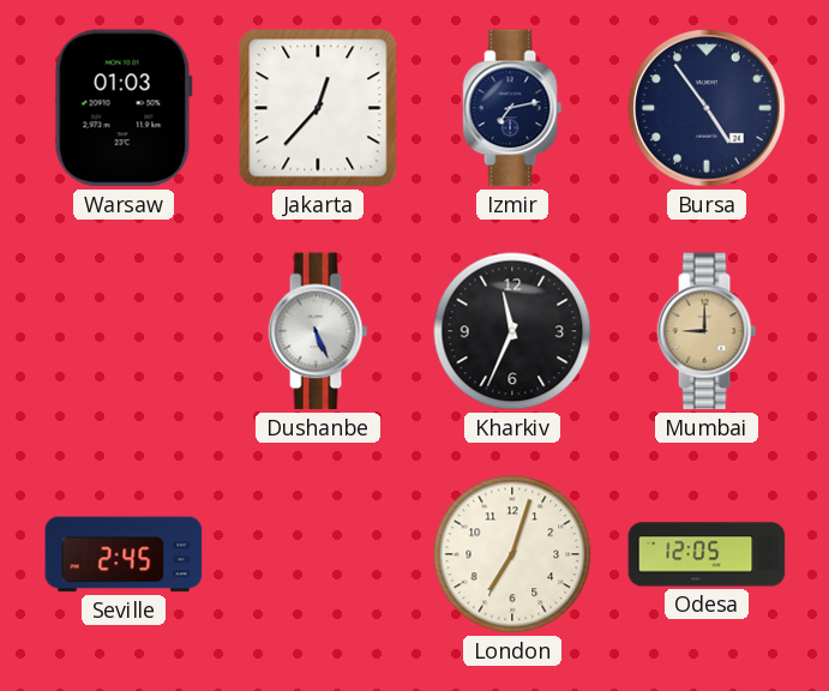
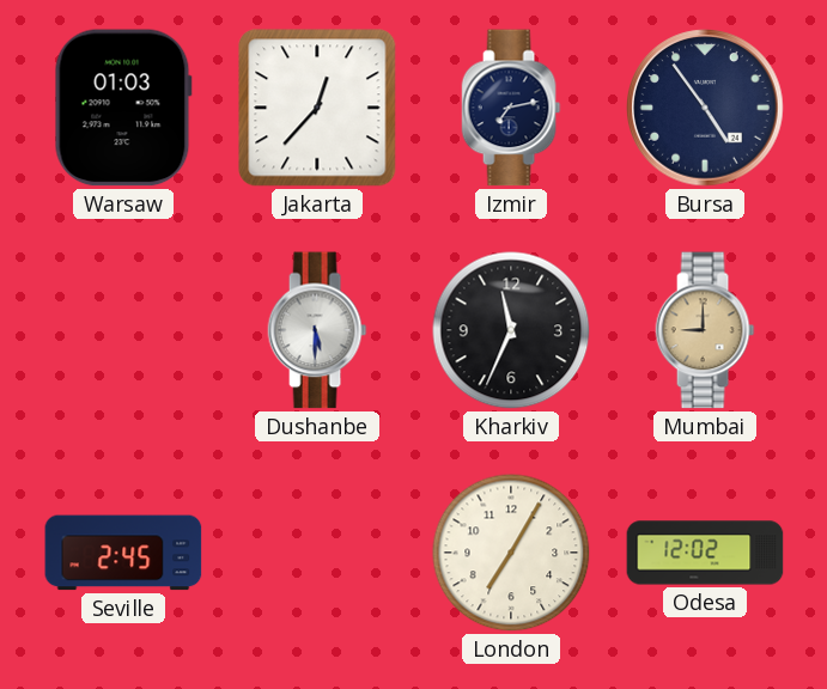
Dushanbe: 5:26 -> 5:30 (317, 330)
London: 7:03 -> 7:05 (511, 553)
Odesa: 12:05 -> 12:02 (705, 553)
